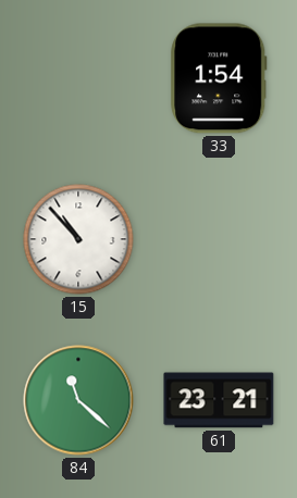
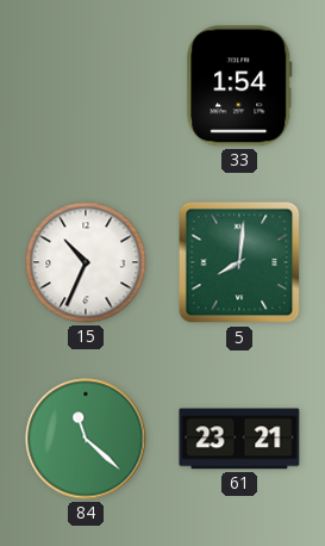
15: 10:53 -> 10:34 (86, 262)
5: none -> 8:01 (239, 262)
